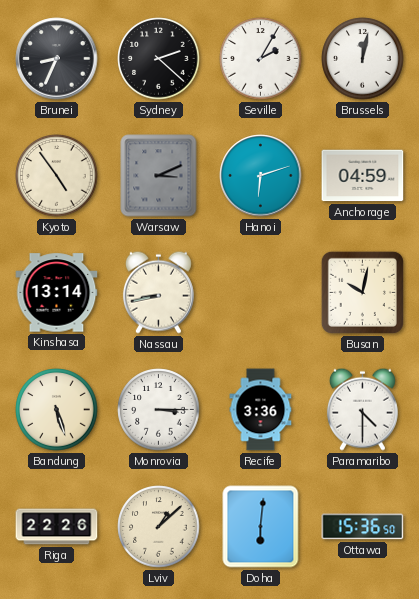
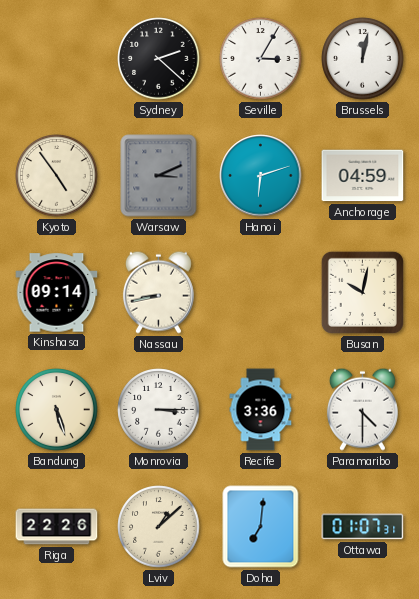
Brunei: 8:34 -> none (57, 59)
Seville: 2:05 -> 3:05 (261, 59)
Kinshasa: 13:14 -> 09:14 (57, 293)
Doha: 6:01 -> 7:01 (261, 527)
Ottawa: 15:36 -> 01:07 (363, 527)
